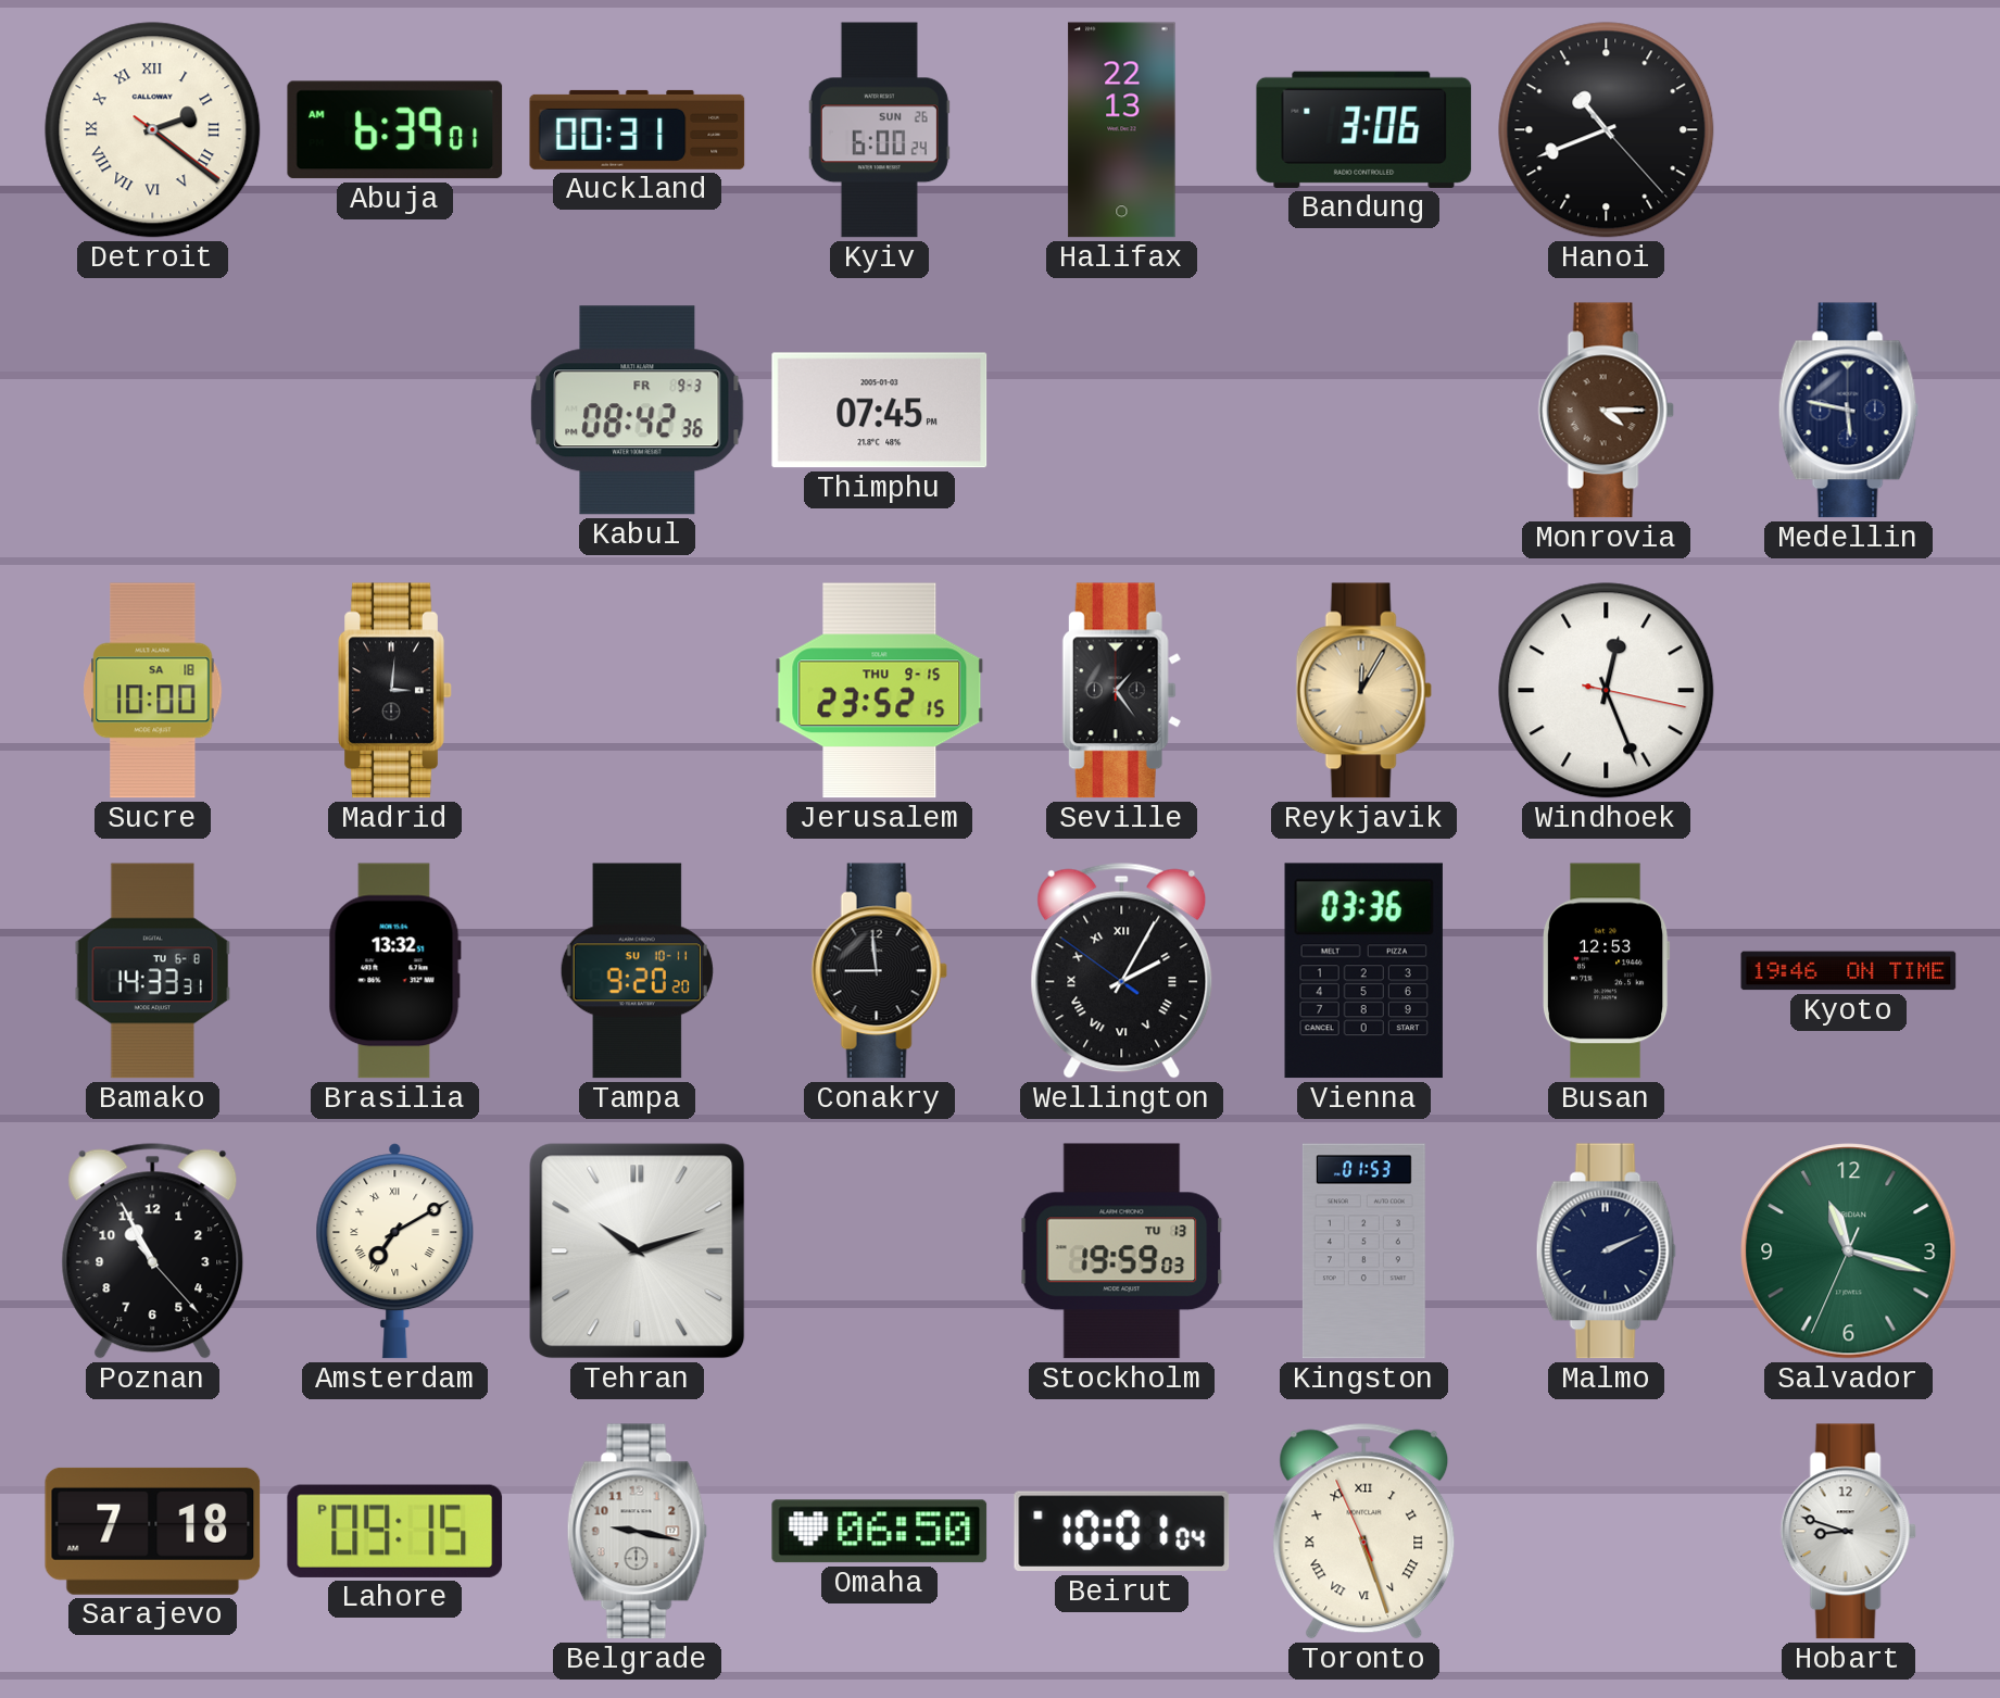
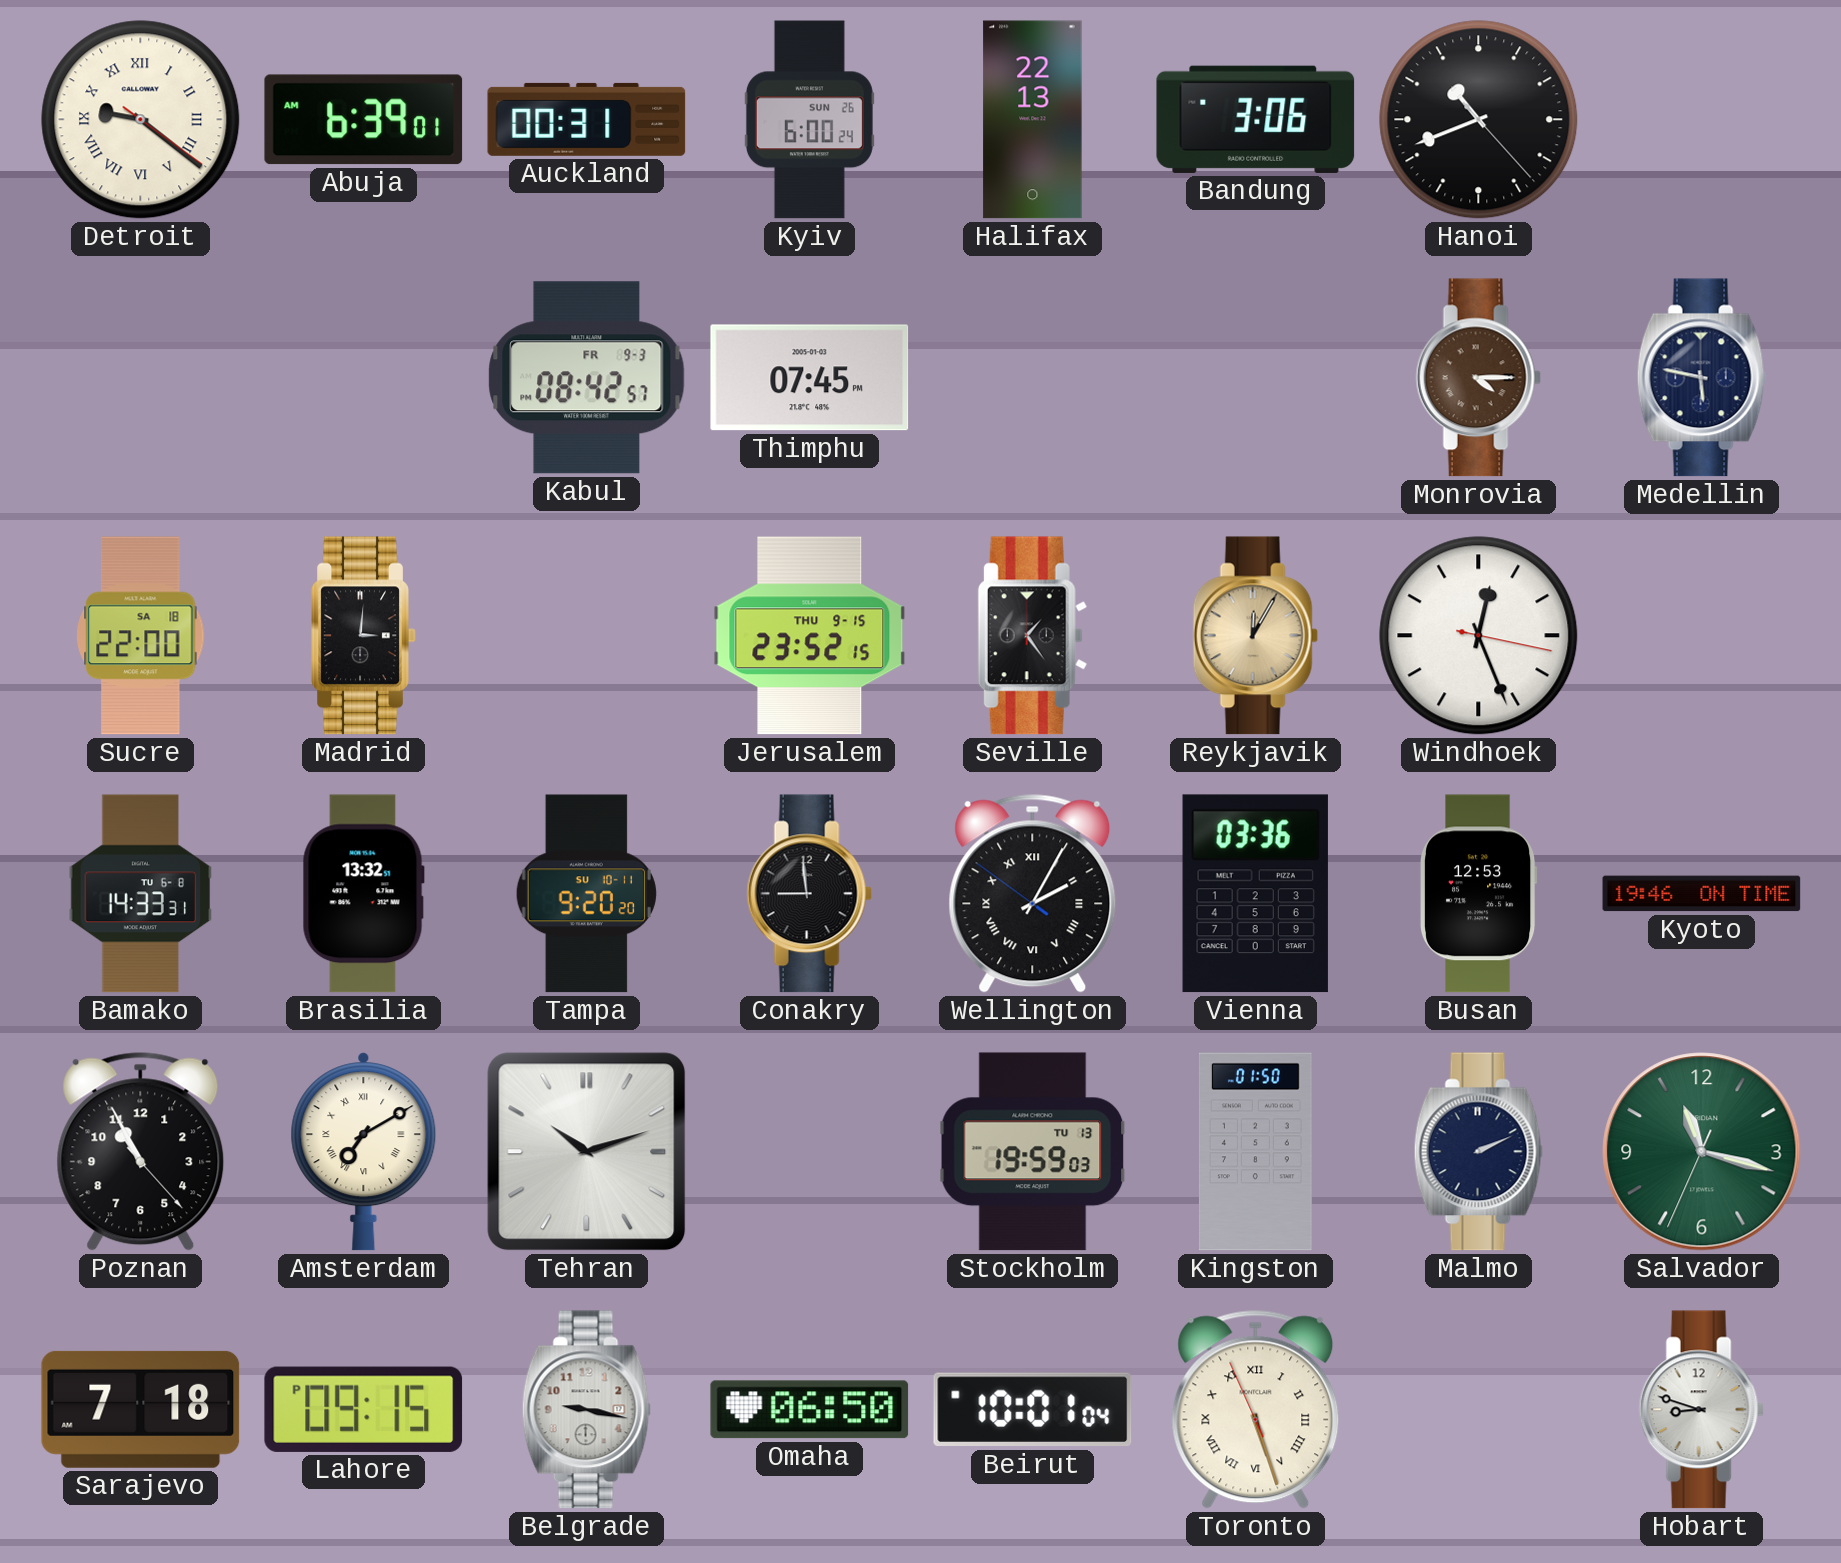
Detroit: 2:21 -> 9:21 (141, 120)
Kabul: 08:42:36 -> 08:42:57 (587, 378)
Sucre: 10:00 -> 22:00 (141, 636)
Kingston: 01:53 -> 01:50 (1255, 1152)
